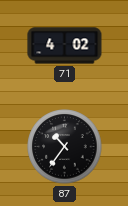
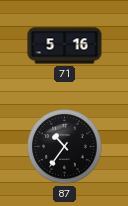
71: 4:02 -> 5:16 (65, 46)
